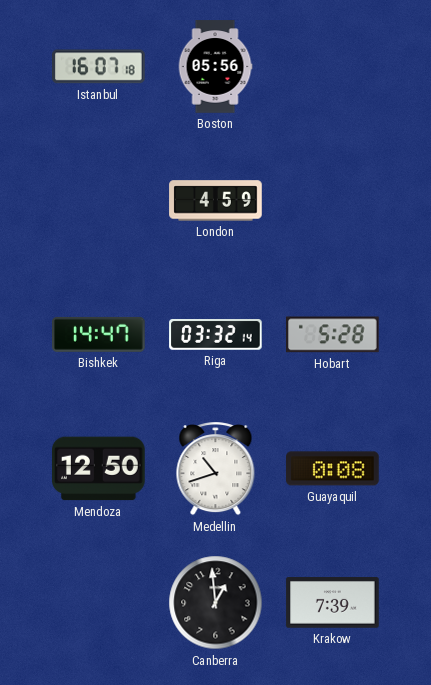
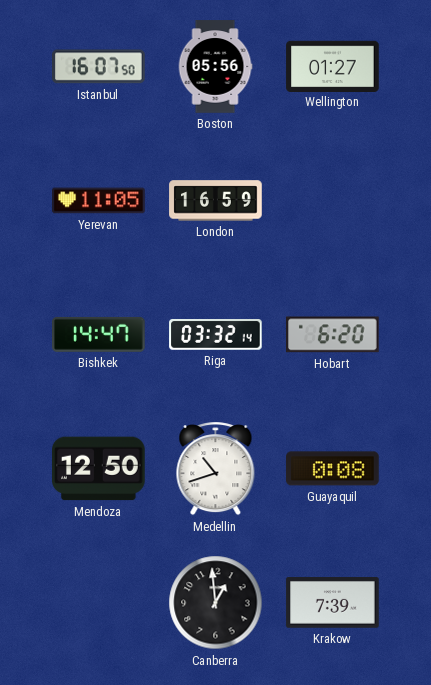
Istanbul: 16:07:18 -> 16:07:50 (99, 67)
Wellington: none -> 01:27 (333, 66)
Yerevan: none -> 11:05 (99, 201)
London: 4:59 -> 16:59 (216, 201)
Hobart: 5:28 -> 6:20 (333, 335)
